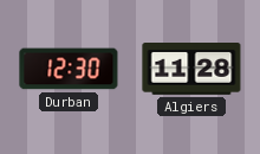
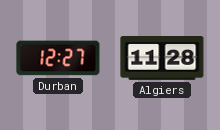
Durban: 12:30 -> 12:27 (58, 58)
